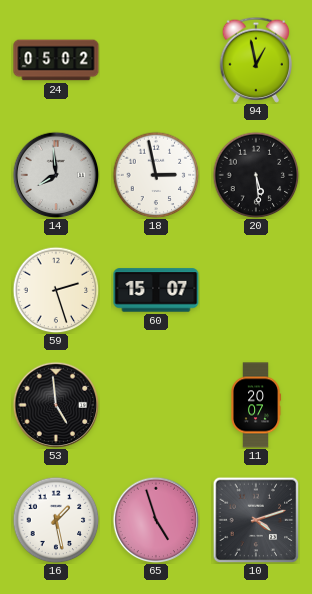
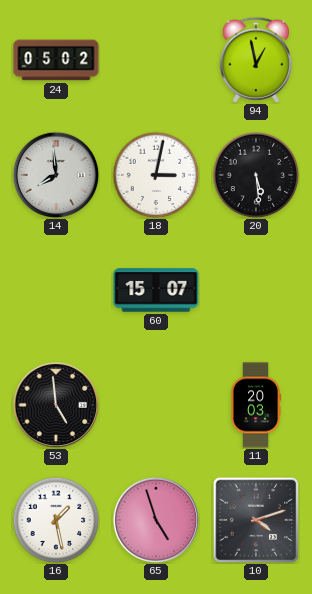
18: 2:58 -> 3:02 (156, 175)
59: 2:27 -> none (56, 290)
11: 20:07 -> 20:03 (256, 405)
